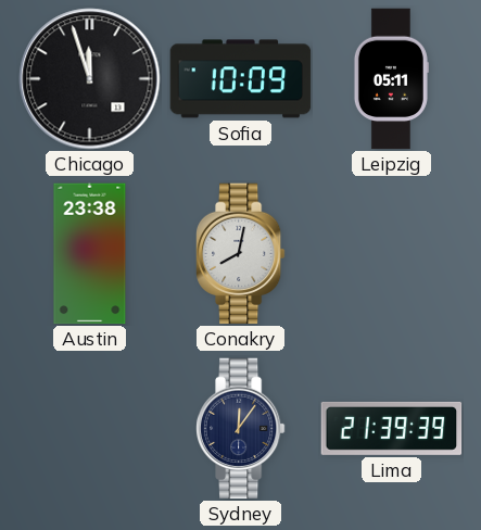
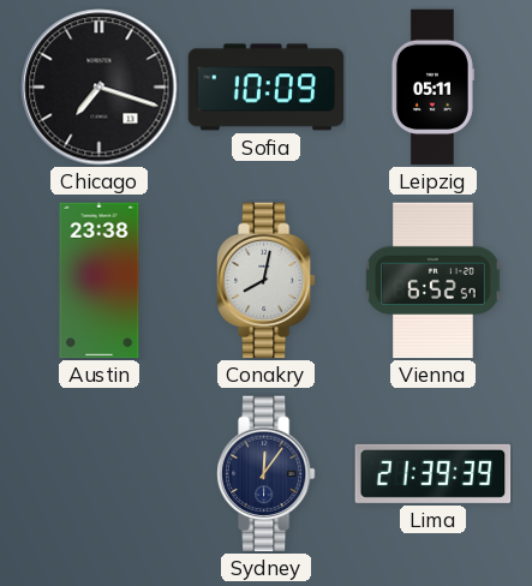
Chicago: 11:57 -> 7:18 (100, 88)
Vienna: none -> 6:52 (434, 281)
